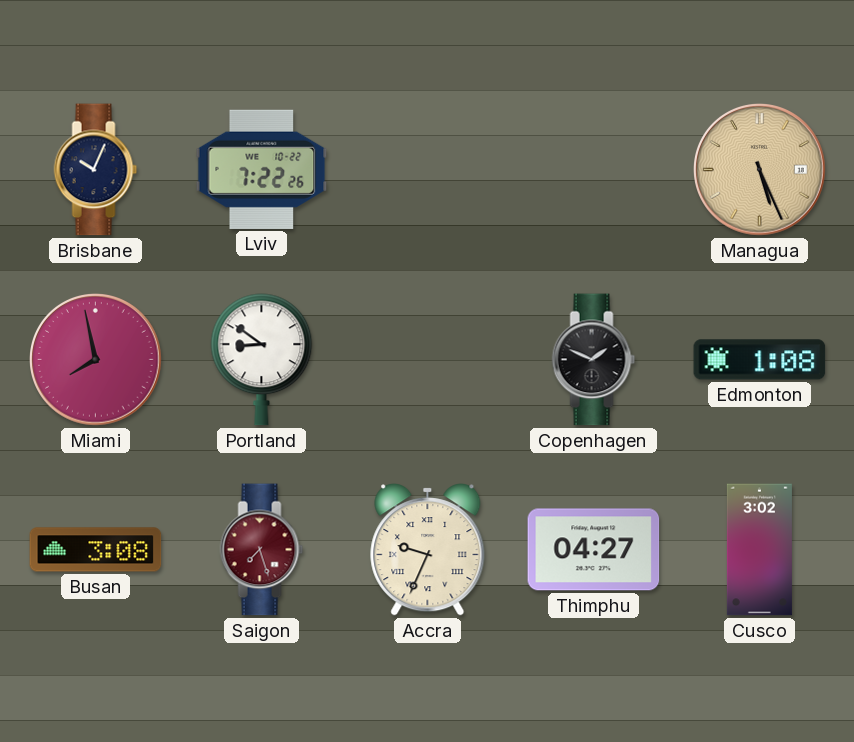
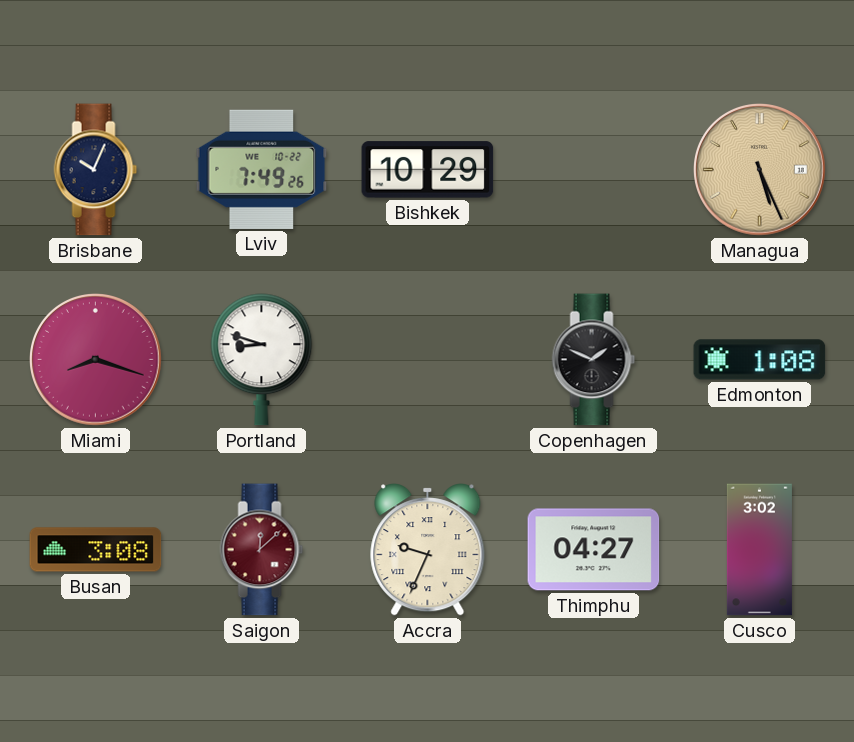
Lviv: 7:22 -> 7:49 (262, 169)
Bishkek: none -> 10:29 (428, 170)
Miami: 7:58 -> 8:18 (96, 360)
Portland: 8:51 -> 8:48 (262, 360)
Saigon: 7:27 -> 12:08 (262, 550)
